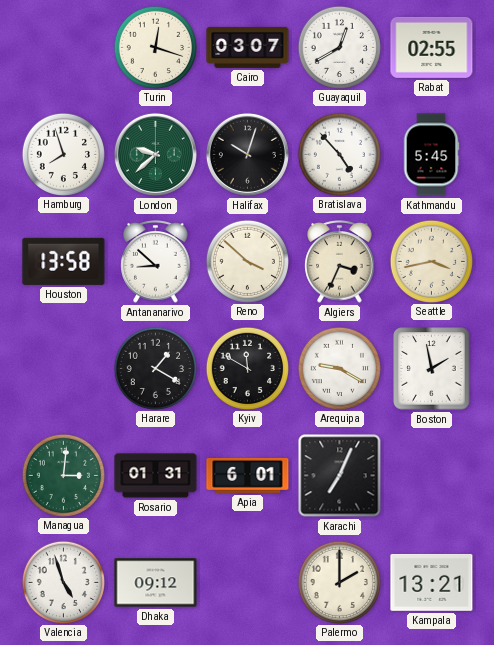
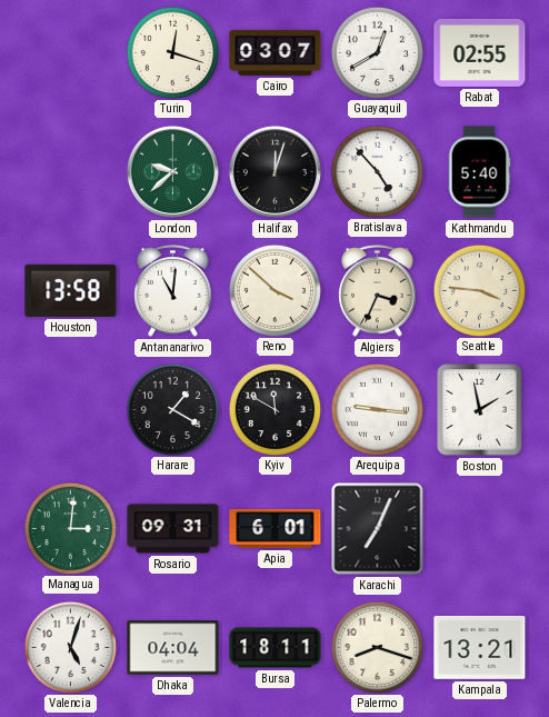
Hamburg: 7:57 -> none (63, 154)
Halifax: 10:03 -> 12:03 (274, 171)
Kathmandu: 5:45 -> 5:40 (479, 172)
Antananarivo: 8:52 -> 11:01 (173, 291)
Seattle: 3:43 -> 3:46 (479, 290)
Arequipa: 9:20 -> 9:16 (377, 409)
Rosario: 01:31 -> 09:31 (173, 529)
Valencia: 4:57 -> 5:03 (70, 647)
Dhaka: 09:12 -> 04:04 (173, 648)
Bursa: none -> 18:11 (276, 648)
Palermo: 2:00 -> 8:18 (377, 647)
